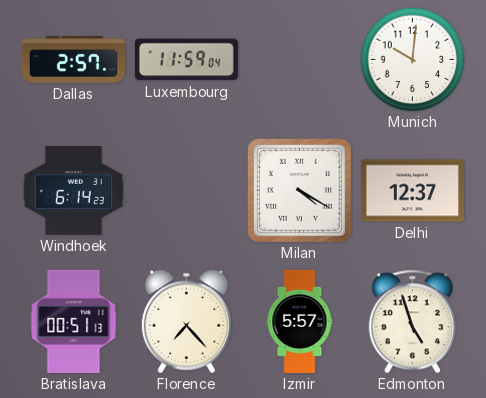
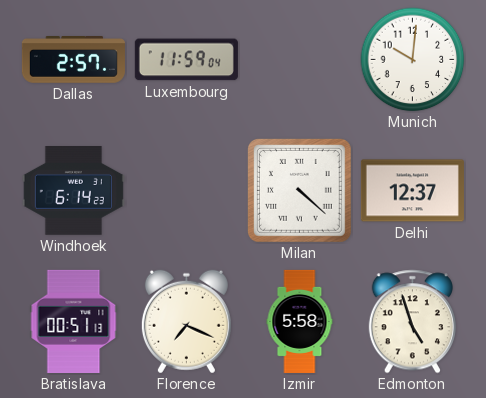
Milan: 4:20 -> 4:22 (299, 190)
Florence: 7:23 -> 7:19 (186, 322)
Izmir: 5:57 -> 5:58 (300, 321)
